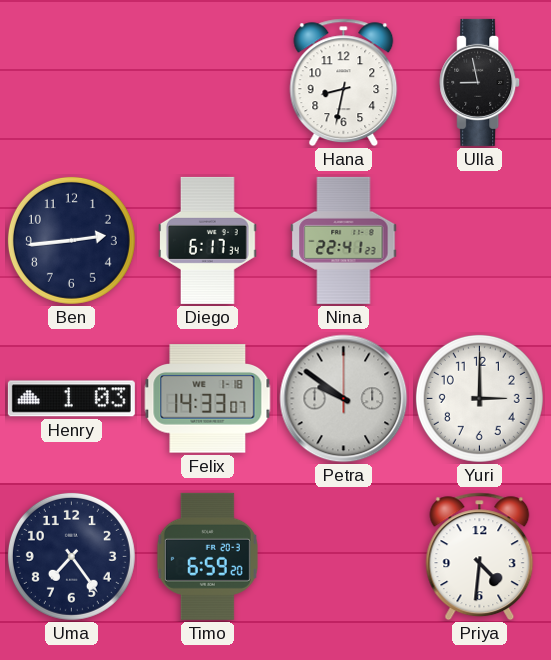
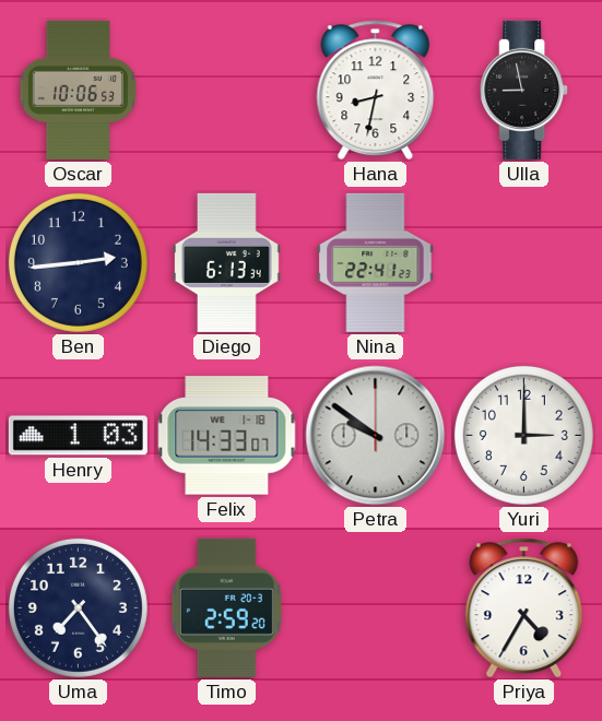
Oscar: none -> 10:06 (78, 90)
Diego: 6:17 -> 6:13 (227, 262)
Timo: 6:59 -> 2:59 (226, 607)
Priya: 4:31 -> 4:35 (524, 608)
